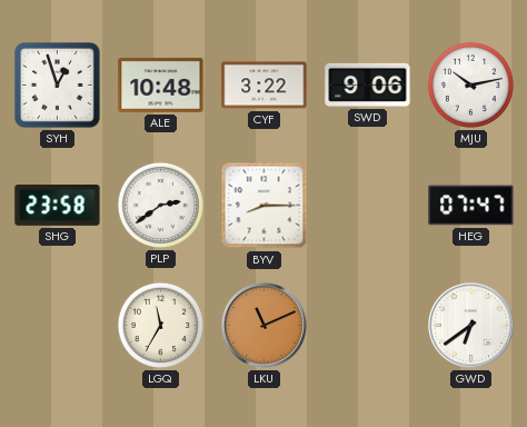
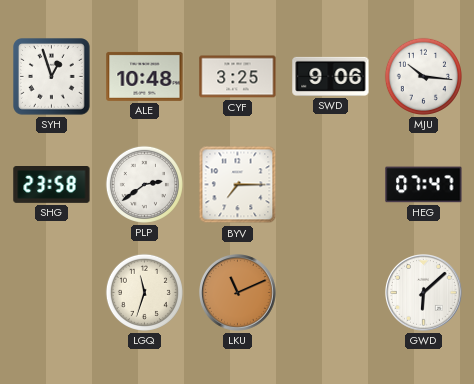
CYF: 3:22 -> 3:25 (238, 77)
MJU: 10:13 -> 10:16 (423, 76)
BYV: 8:15 -> 7:15 (238, 185)
LGQ: 11:35 -> 11:33 (144, 292)
GWD: 6:39 -> 6:08 (424, 293)
